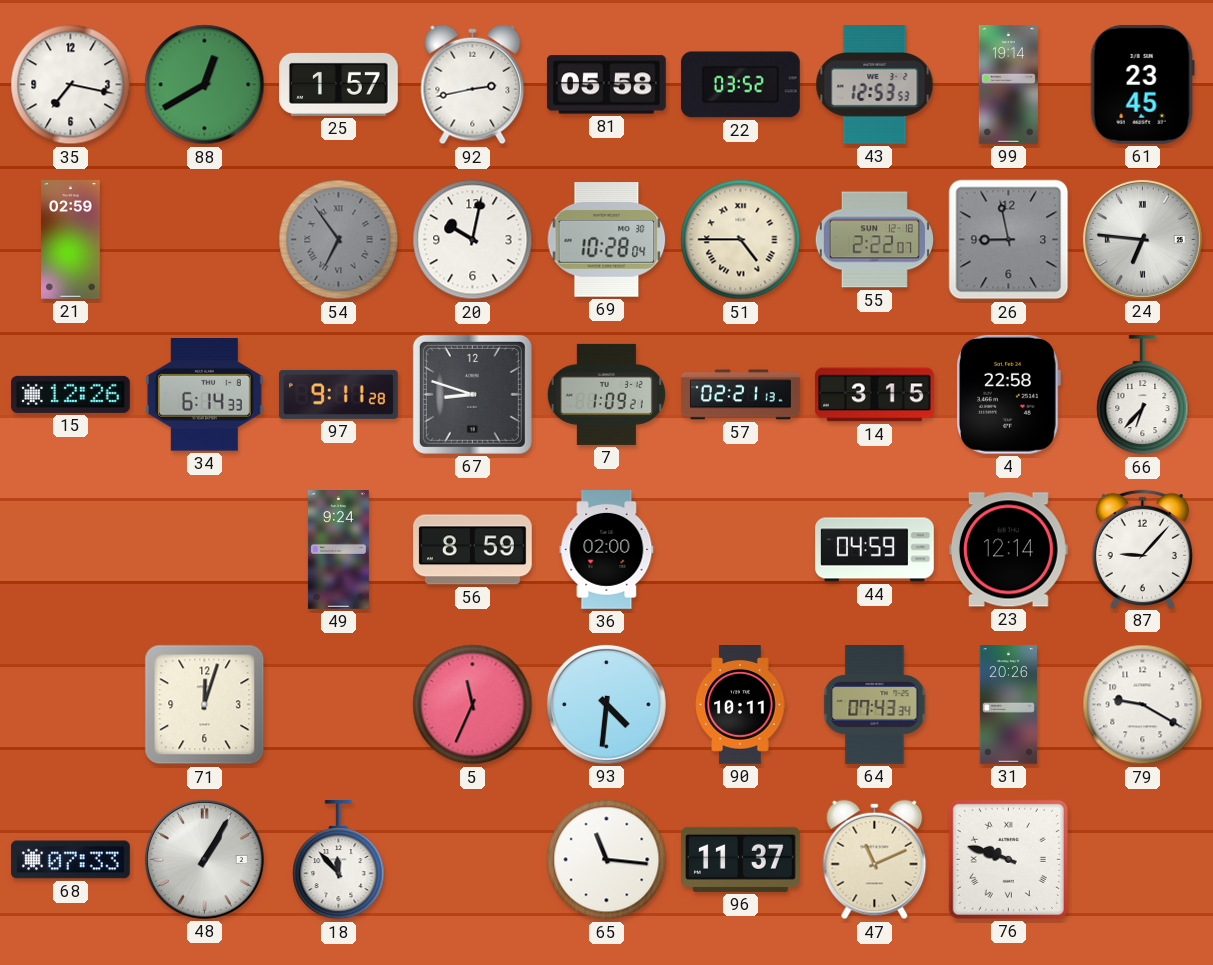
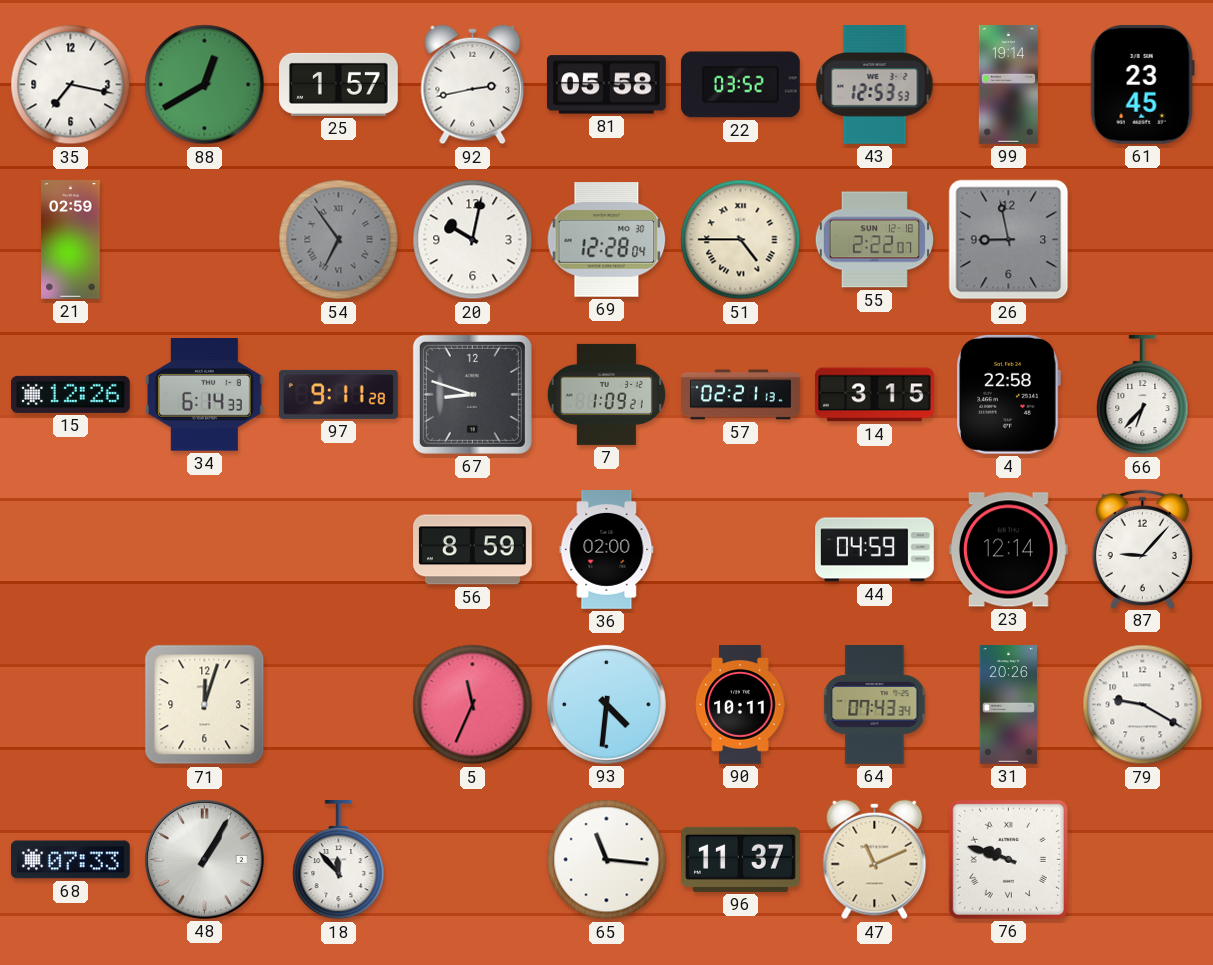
69: 10:28 -> 12:28 (607, 240)
24: 6:46 -> none (1142, 239)
49: 9:24 -> none (338, 550)
